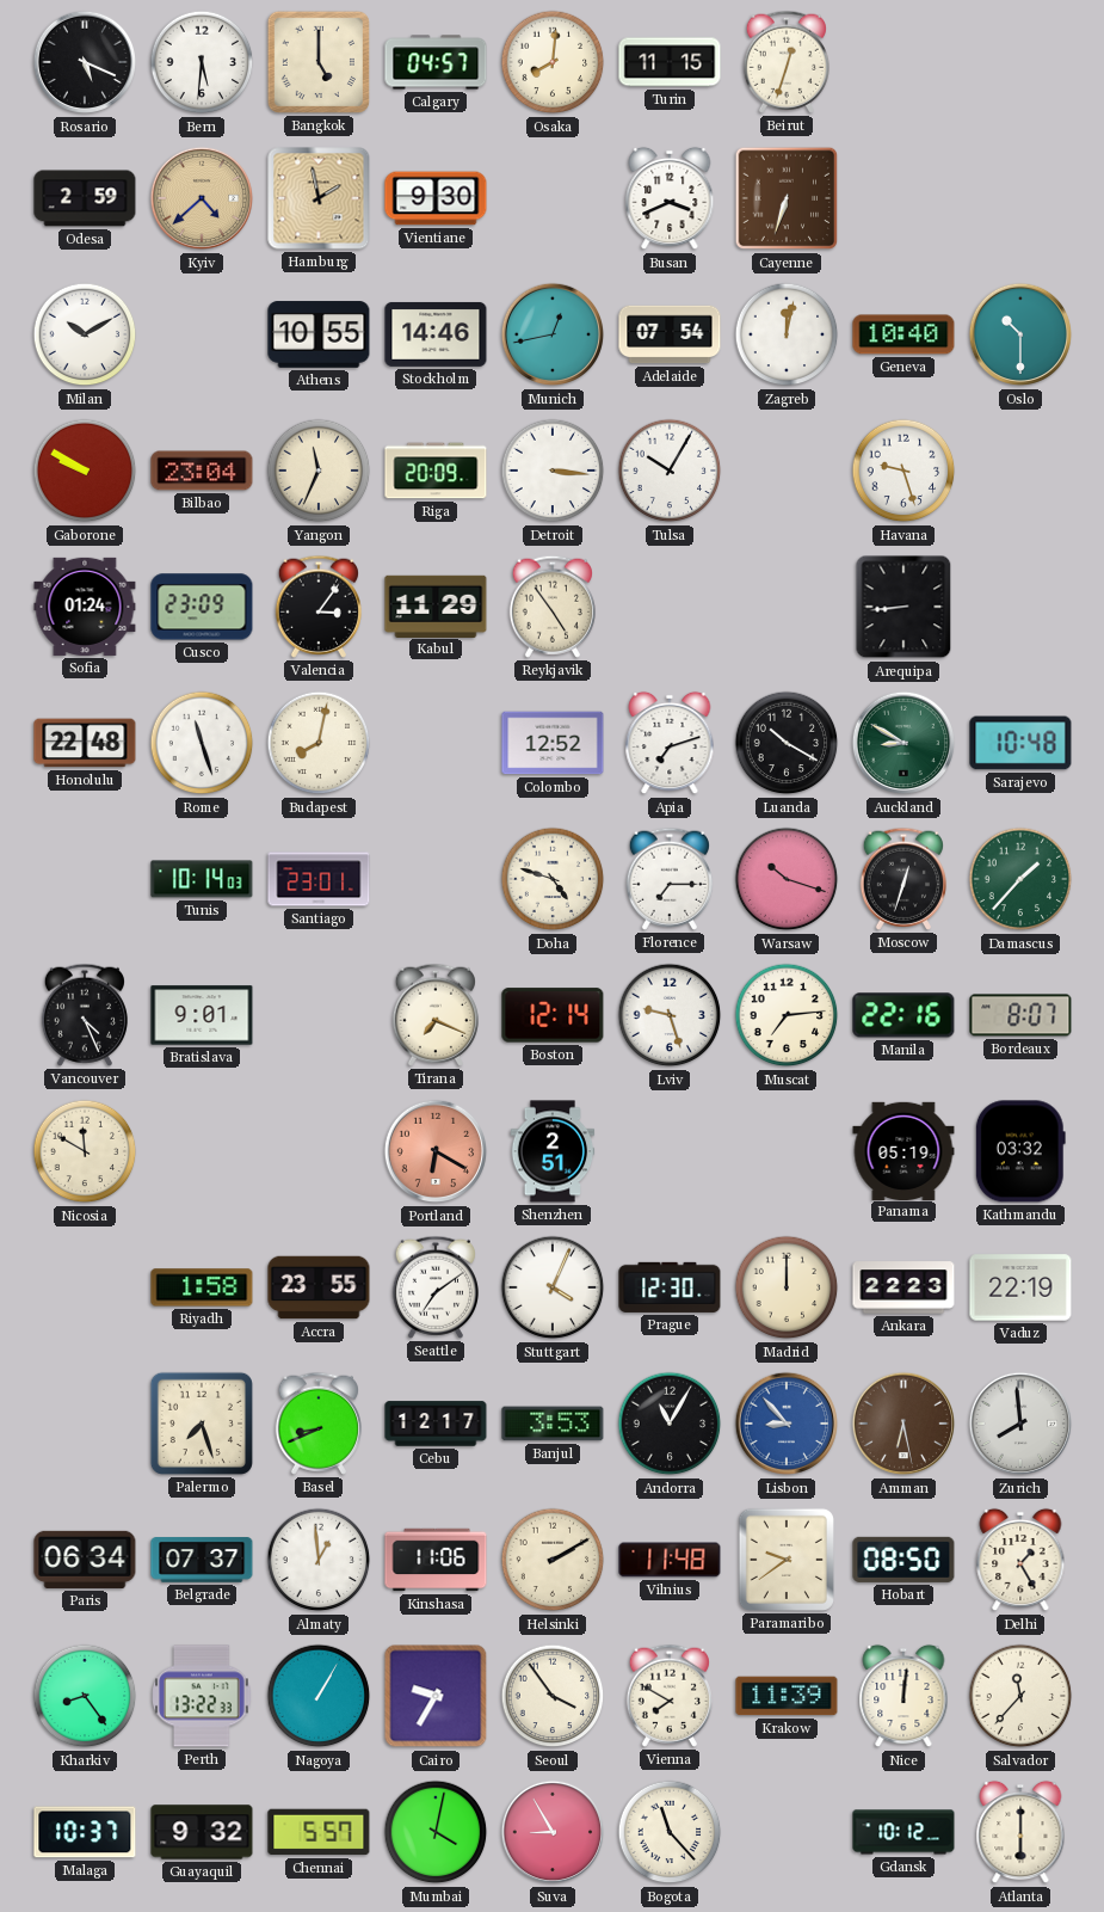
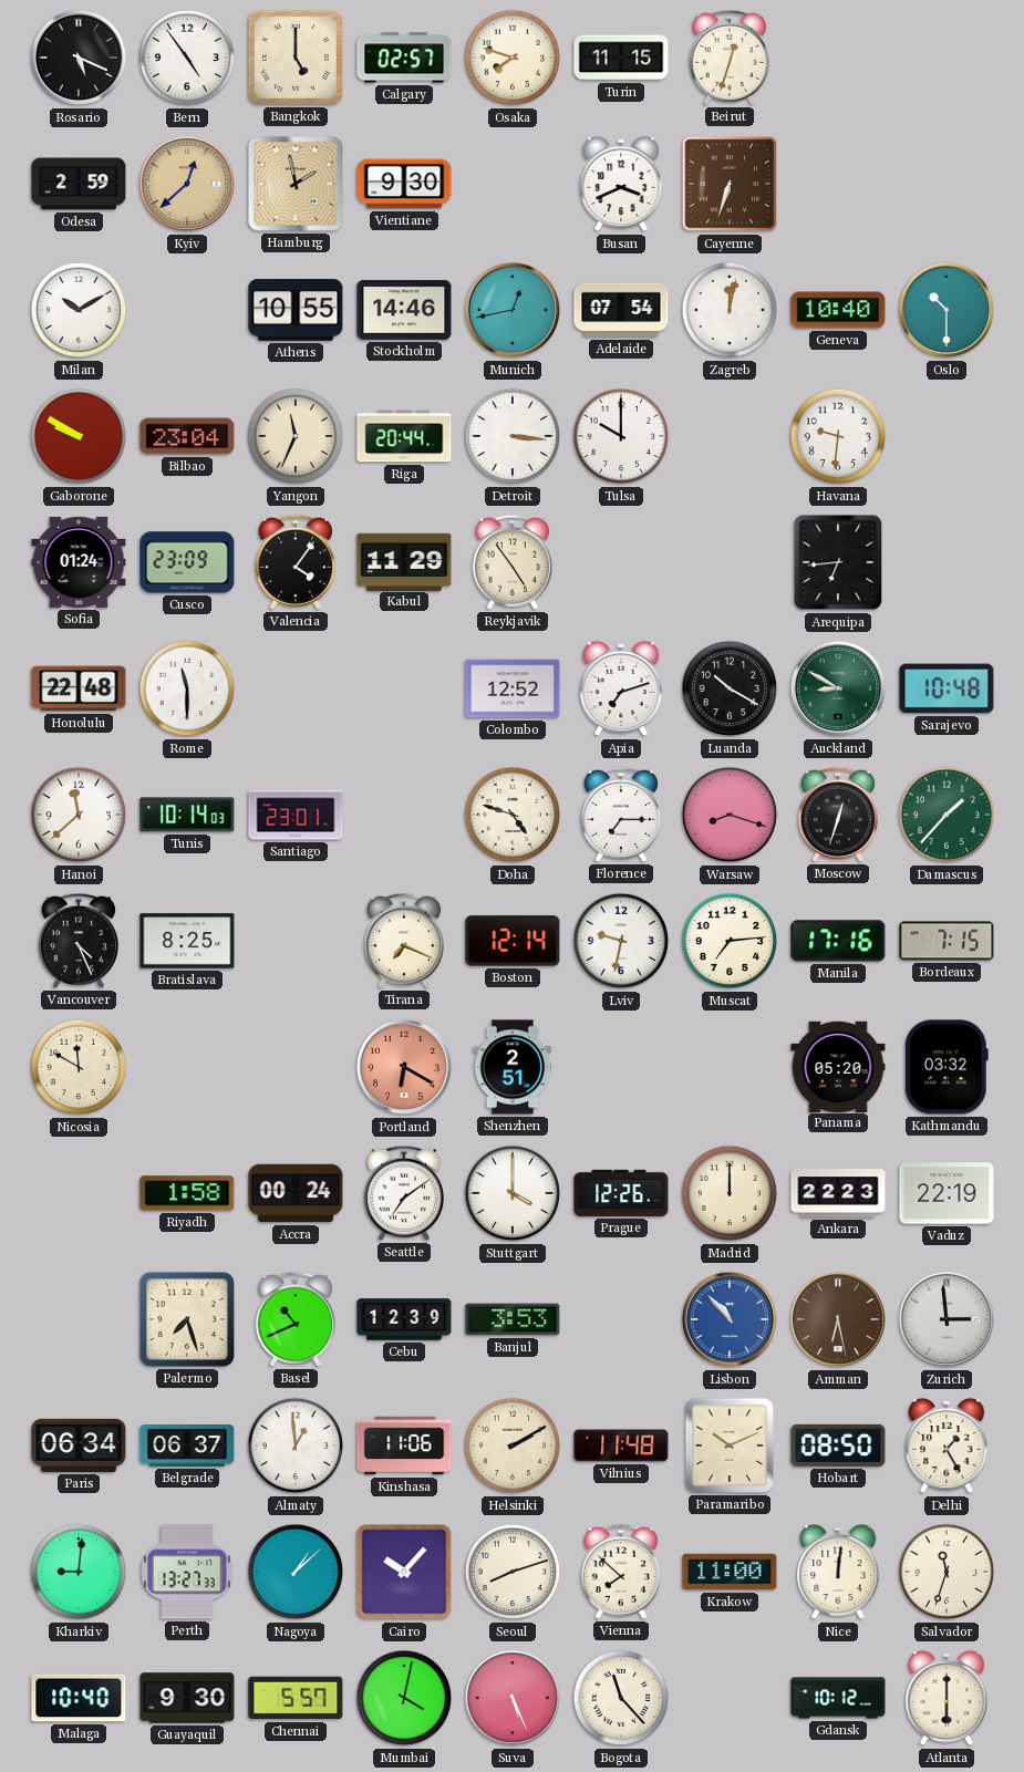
Bern: 5:31 -> 4:54 (187, 58)
Calgary: 04:57 -> 02:57 (404, 58)
Osaka: 8:01 -> 7:48 (513, 58)
Kyiv: 4:38 -> 12:38 (187, 184)
Riga: 20:09 -> 20:44 (404, 436)
Tulsa: 10:05 -> 10:00 (621, 436)
Havana: 9:27 -> 9:31 (838, 436)
Valencia: 3:06 -> 4:06 (294, 562)
Arequipa: 8:44 -> 6:44 (838, 562)
Rome: 11:27 -> 11:30 (187, 688)
Budapest: 8:02 -> none (319, 743)
Hanoi: none -> 11:38 (79, 815)
Warsaw: 10:18 -> 8:18 (730, 815)
Bratislava: 9:01 -> 8:25 (187, 941)
Lviv: 9:27 -> 9:32 (621, 941)
Manila: 22:16 -> 17:16 (838, 941)
Bordeaux: 8:07 -> 7:15 (947, 941)
Panama: 05:19 -> 05:20 (838, 1066)
Accra: 23:55 -> 00:24 (296, 1193)
Stuttgart: 4:04 -> 4:00 (513, 1193)
Prague: 12:30 -> 12:26 (621, 1193)
Basel: 8:41 -> 10:41 (294, 1319)
Cebu: 12:17 -> 12:39 (404, 1319)
Andorra: 11:05 -> none (670, 1424)
Lisbon: 8:53 -> 10:53 (730, 1319)
Zurich: 7:59 -> 2:59 (947, 1319)
Belgrade: 07:37 -> 06:37 (187, 1445)
Paramaribo: 9:39 -> 10:11 (730, 1445)
Kharkiv: 8:24 -> 9:01 (79, 1572)
Perth: 13:22 -> 13:27 (187, 1572)
Nagoya: 1:05 -> 1:08 (296, 1572)
Cairo: 9:35 -> 10:07 (404, 1572)
Seoul: 3:54 -> 8:12 (513, 1572)
Vienna: 7:50 -> 7:52 (620, 1572)
Krakow: 11:39 -> 11:00 (730, 1572)
Salvador: 11:37 -> 11:33 (947, 1572)
Malaga: 10:37 -> 10:40 (79, 1698)
Guayaquil: 9:32 -> 9:30 (187, 1698)
Suva: 8:55 -> 5:26 (513, 1698)
